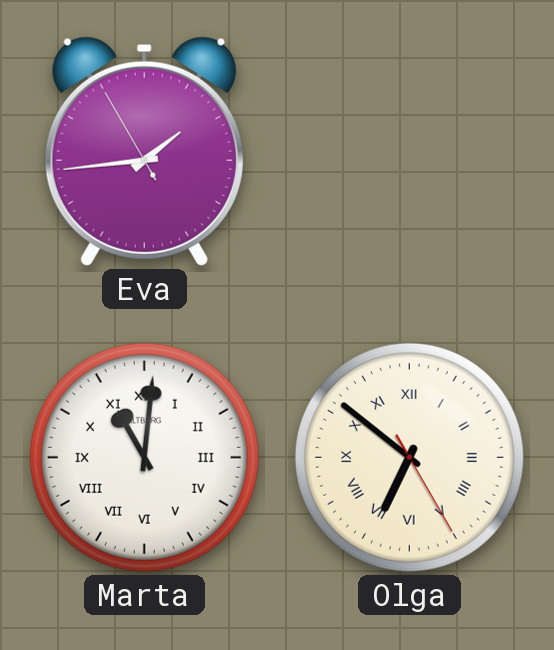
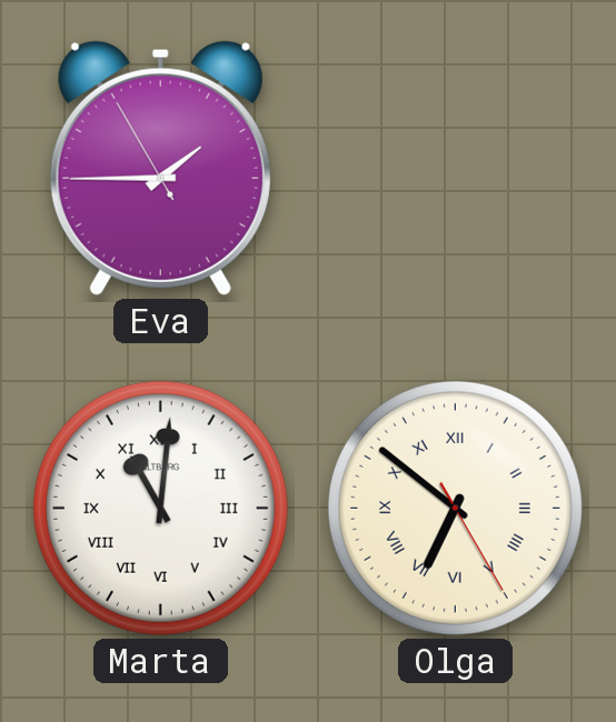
Eva: 1:43 -> 1:44 (160, 168)
